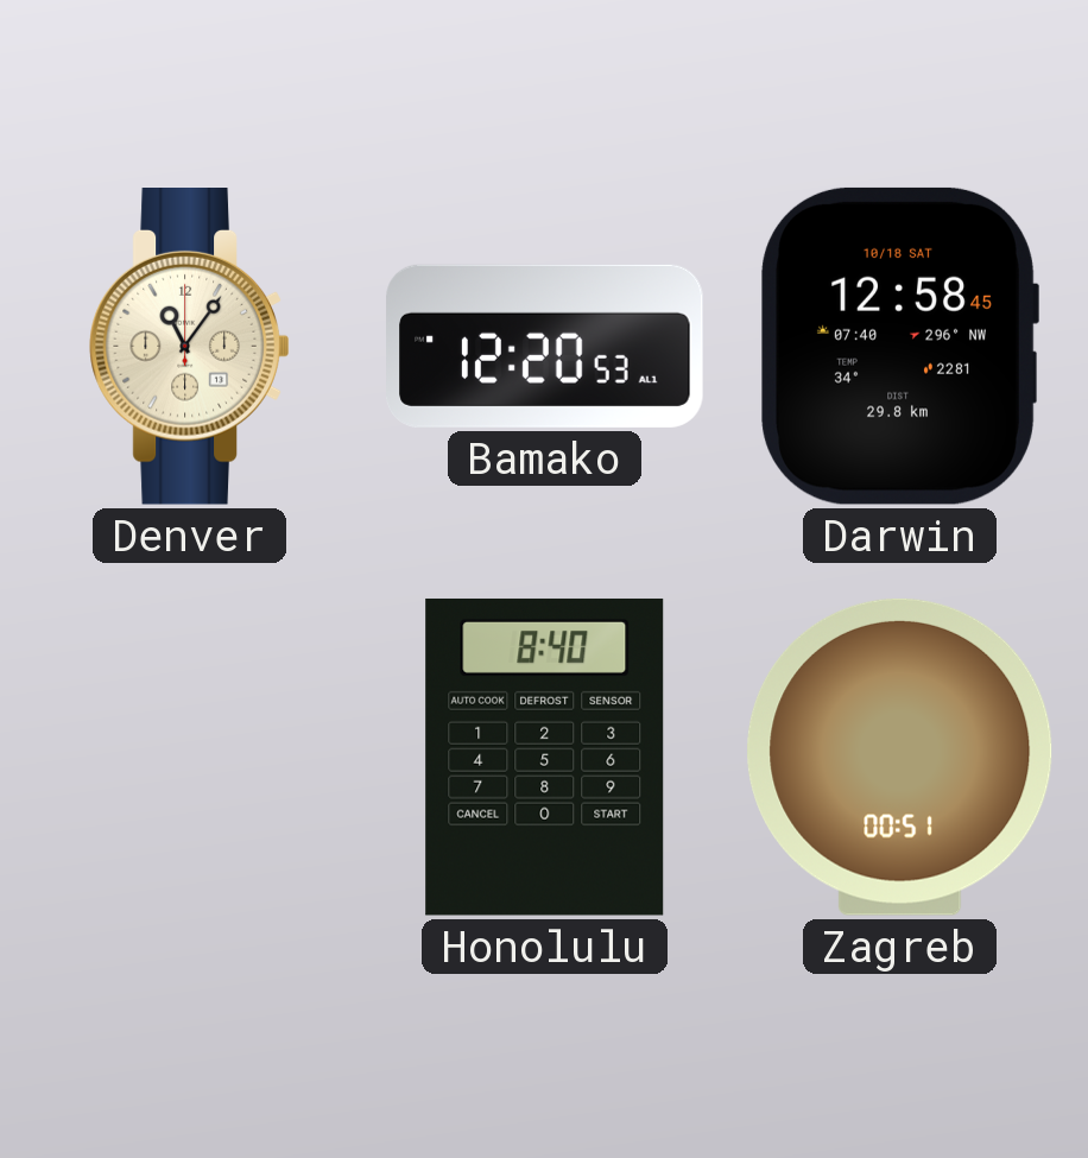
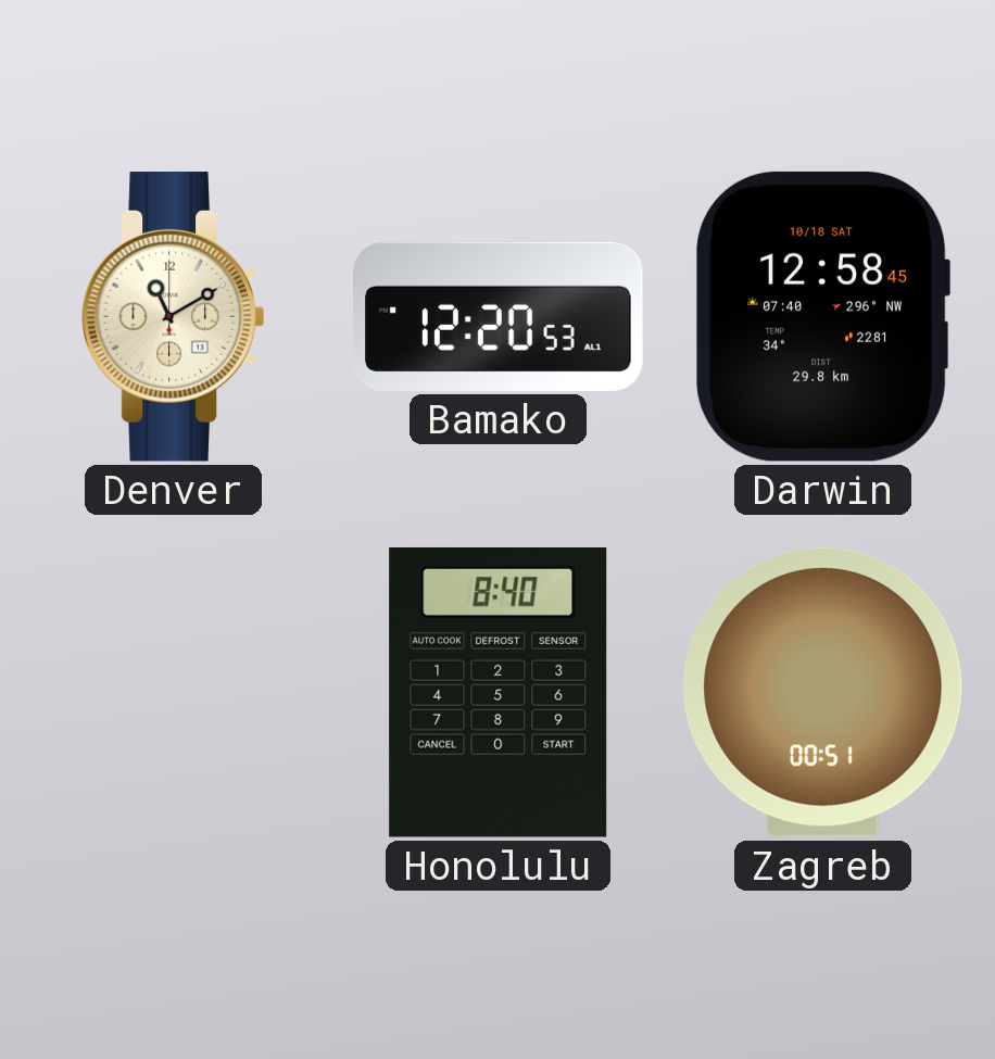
Denver: 11:06 -> 11:10 (174, 317)
